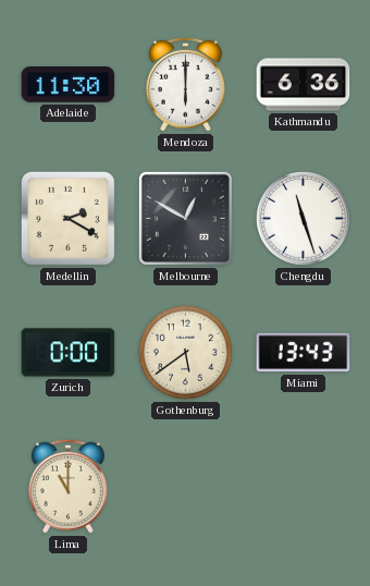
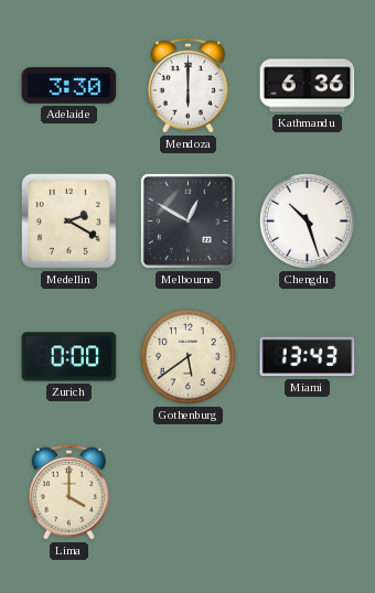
Adelaide: 11:30 -> 3:30 (69, 86)
Chengdu: 11:27 -> 10:27 (308, 222)
Lima: 11:00 -> 4:00 (68, 492)
